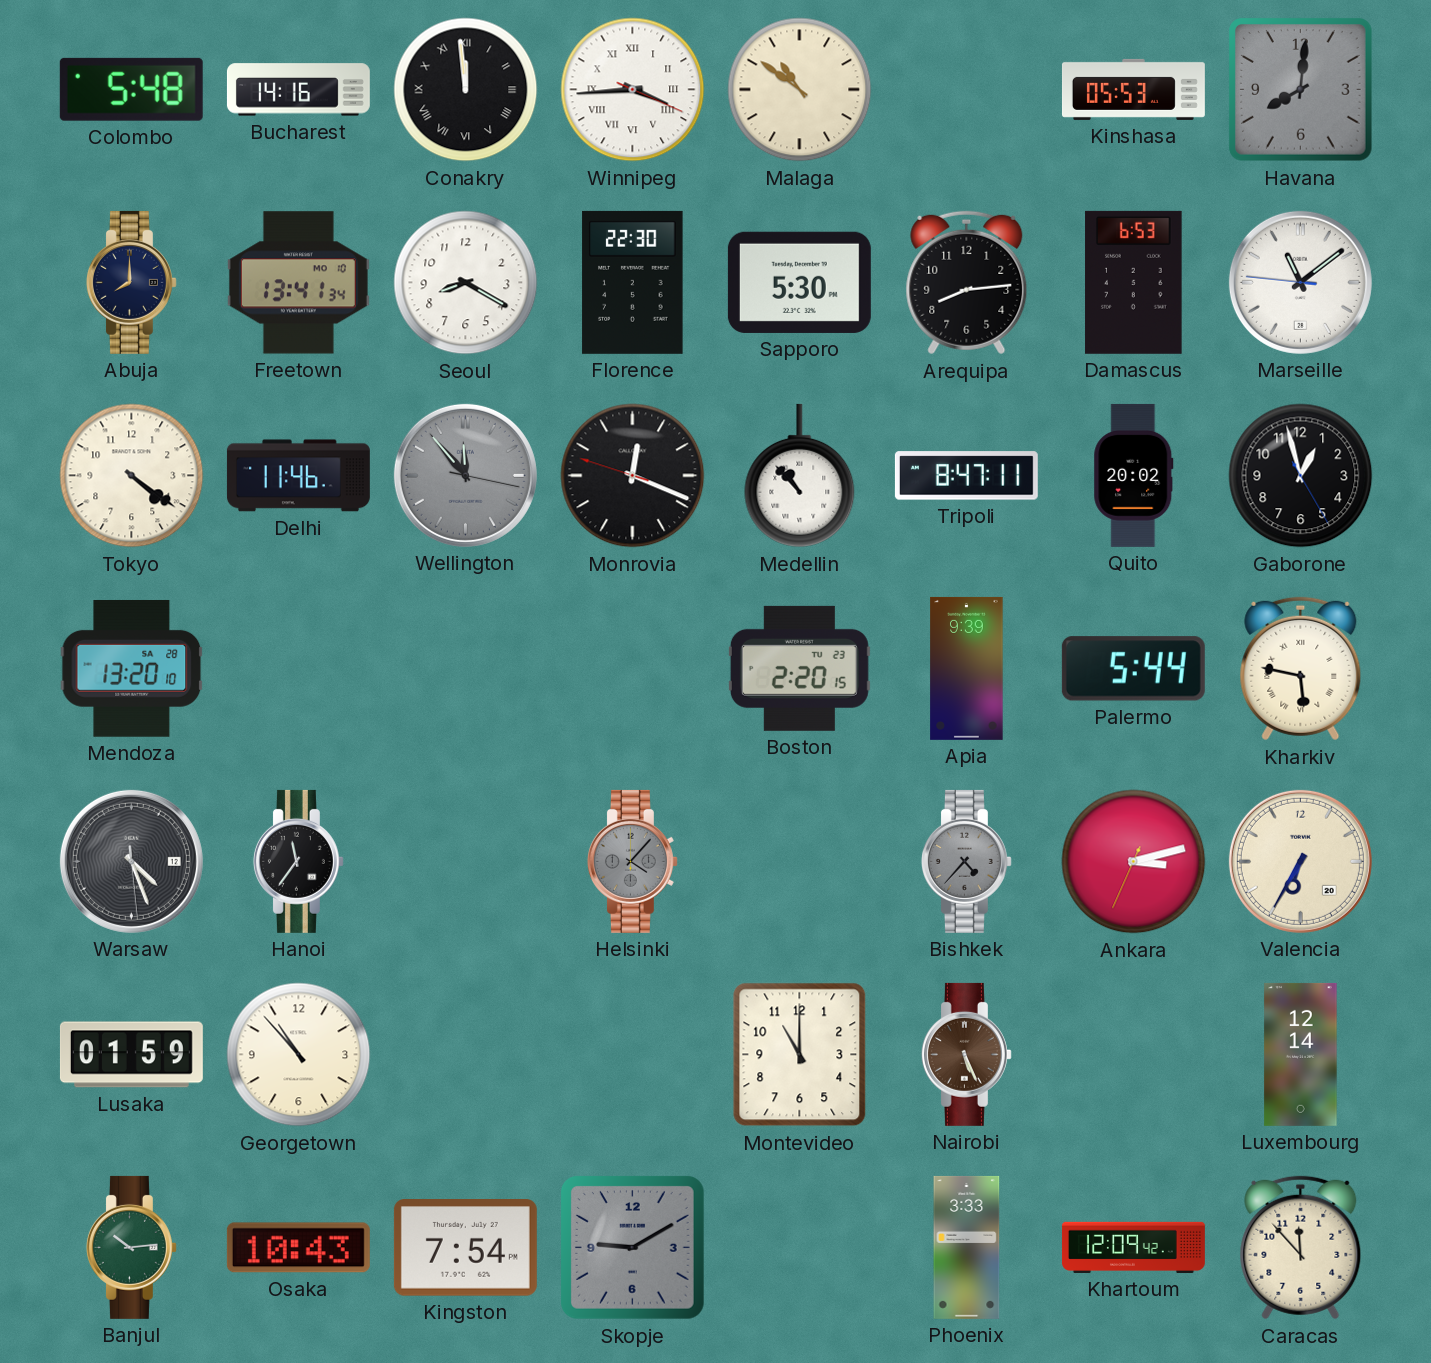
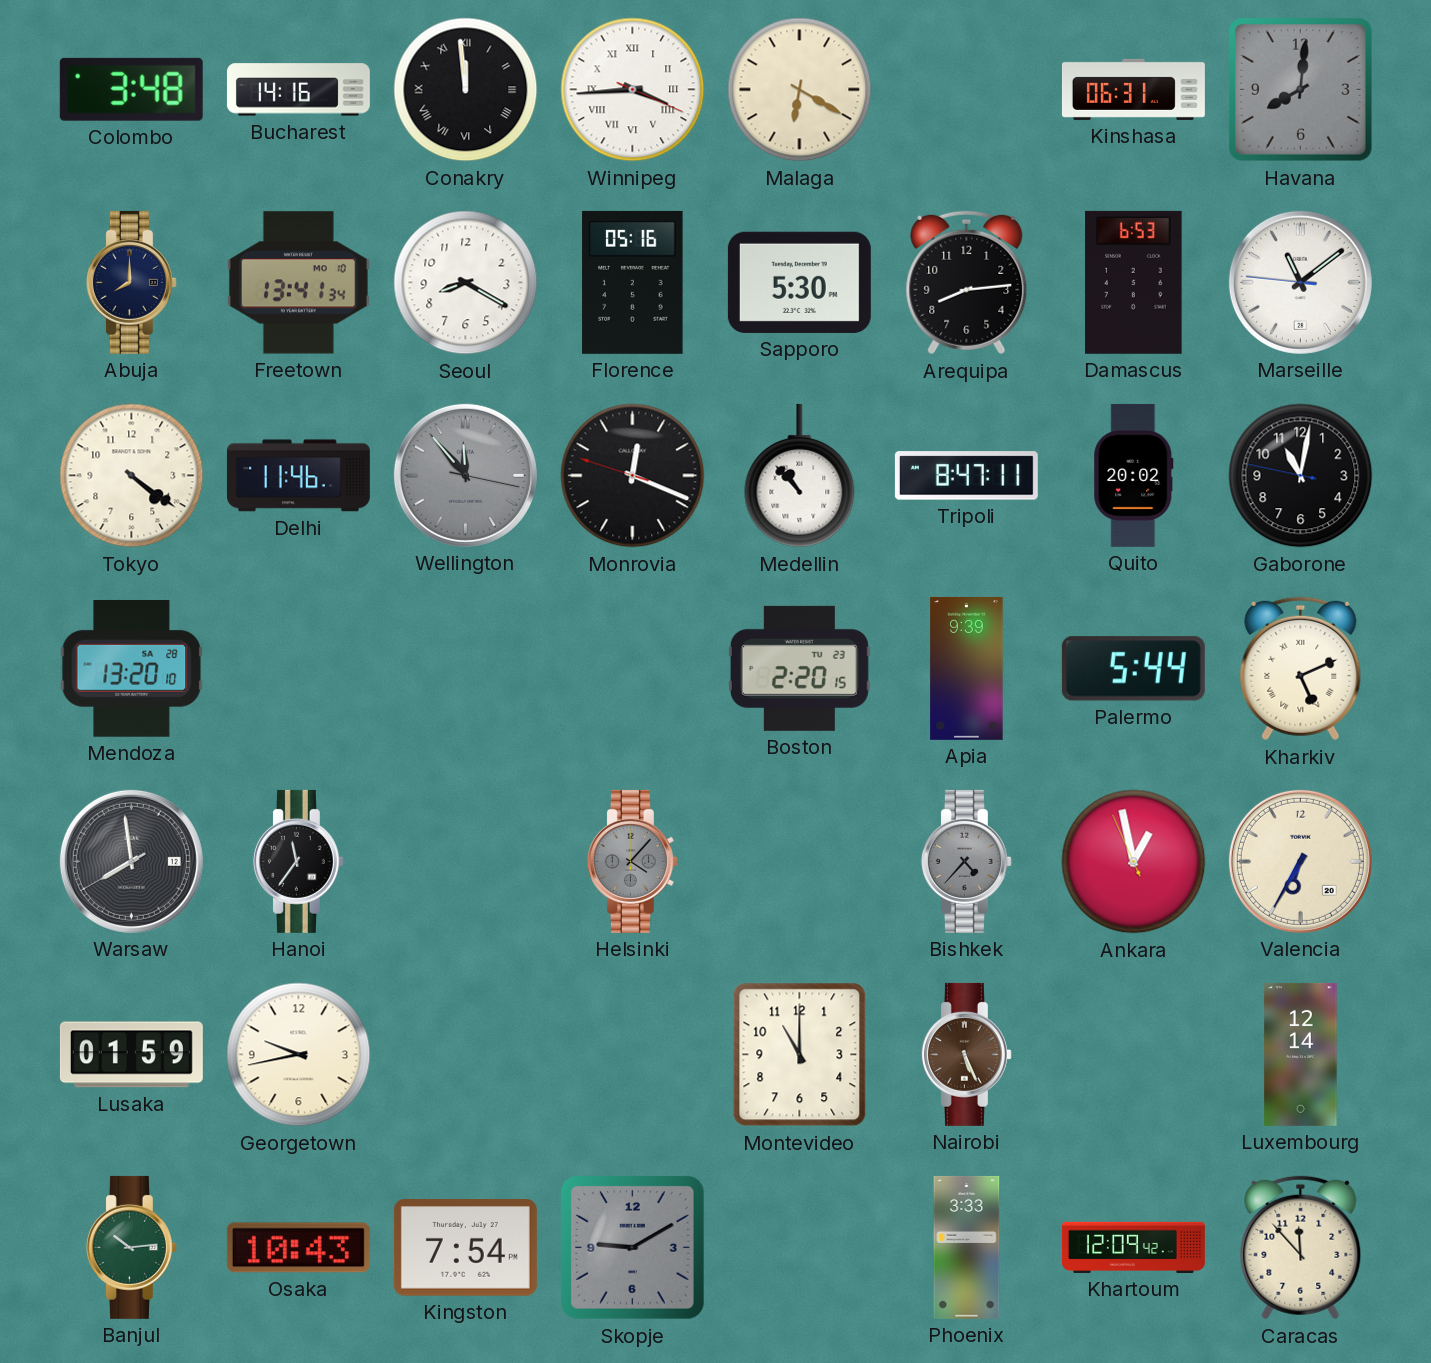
Colombo: 5:48 -> 3:48 (131, 89)
Malaga: 10:51 -> 6:20 (800, 90)
Kinshasa: 05:53 -> 06:31 (1133, 89)
Florence: 22:30 -> 05:16 (633, 282)
Gaborone: 12:57 -> 11:01 (1301, 476)
Kharkiv: 5:47 -> 5:11 (1301, 669)
Warsaw: 4:26 -> 7:58 (131, 861)
Ankara: 3:12 -> 12:57 (1134, 862)
Georgetown: 10:53 -> 9:43 (299, 1055)
